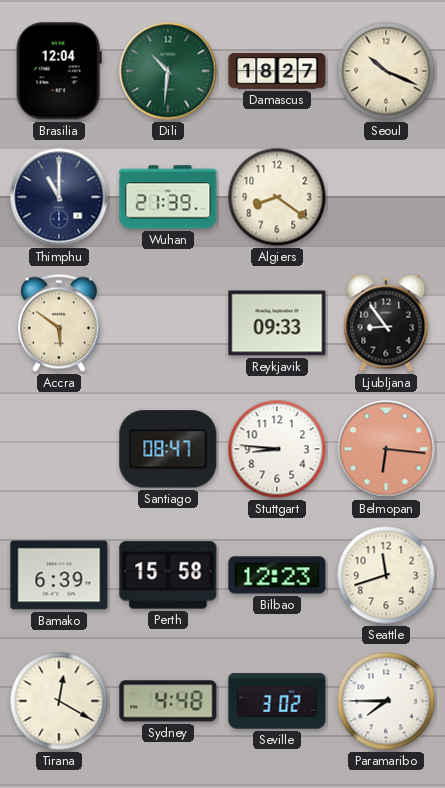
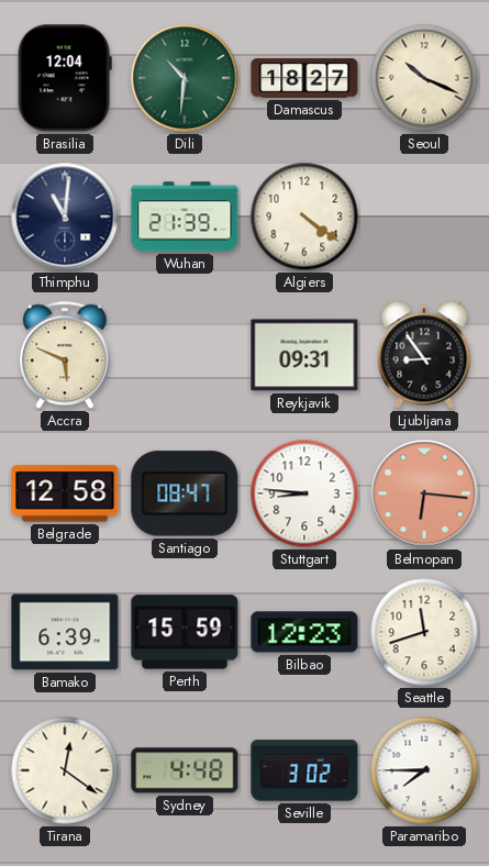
Thimphu: 11:00 -> 11:01 (65, 216)
Algiers: 8:21 -> 4:21 (304, 216)
Accra: 5:51 -> 5:49 (66, 355)
Reykjavik: 09:33 -> 09:31 (304, 355)
Belgrade: none -> 12:58 (65, 493)
Perth: 15:58 -> 15:59 (185, 632)
Tirana: 12:20 -> 12:21 (65, 770)
